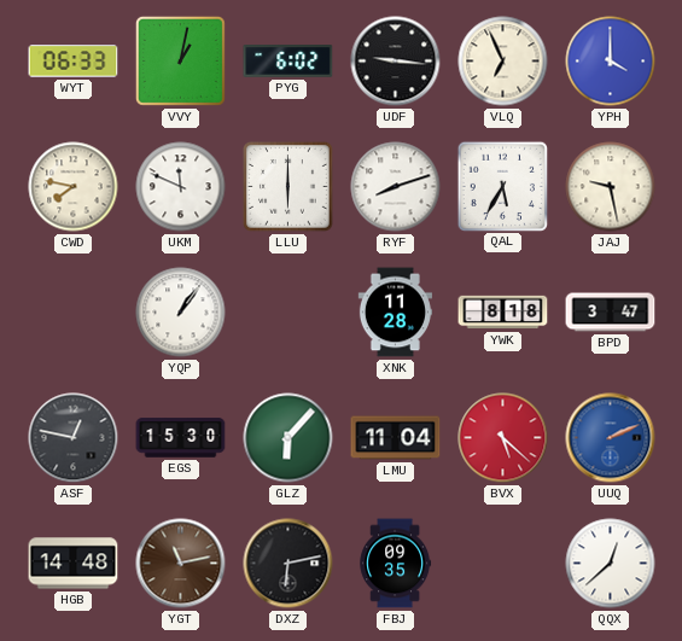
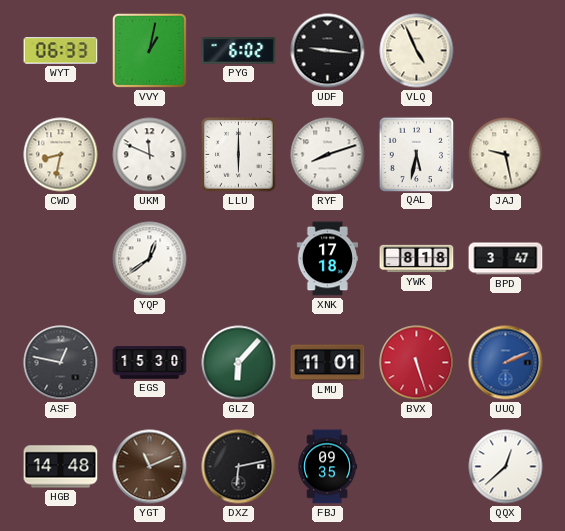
VLQ: 6:56 -> 4:56 (417, 51)
YPH: 4:00 -> none (611, 62)
CWD: 7:47 -> 8:32 (61, 155)
QAL: 5:35 -> 5:32 (416, 154)
YQP: 1:06 -> 12:39 (150, 259)
XNK: 11:28 -> 17:18 (327, 259)
LMU: 11:04 -> 11:01 (328, 363)
BVX: 5:22 -> 5:27 (417, 363)
YGT: 11:13 -> 11:11 (150, 467)
